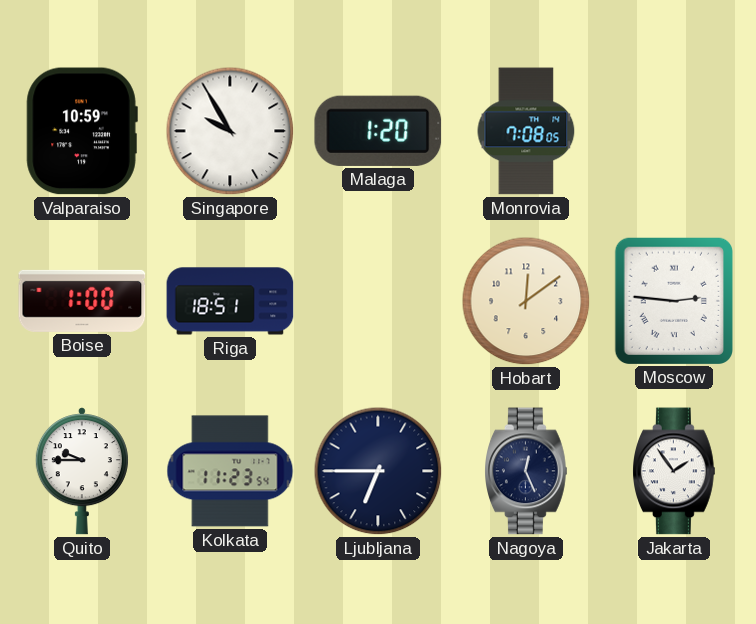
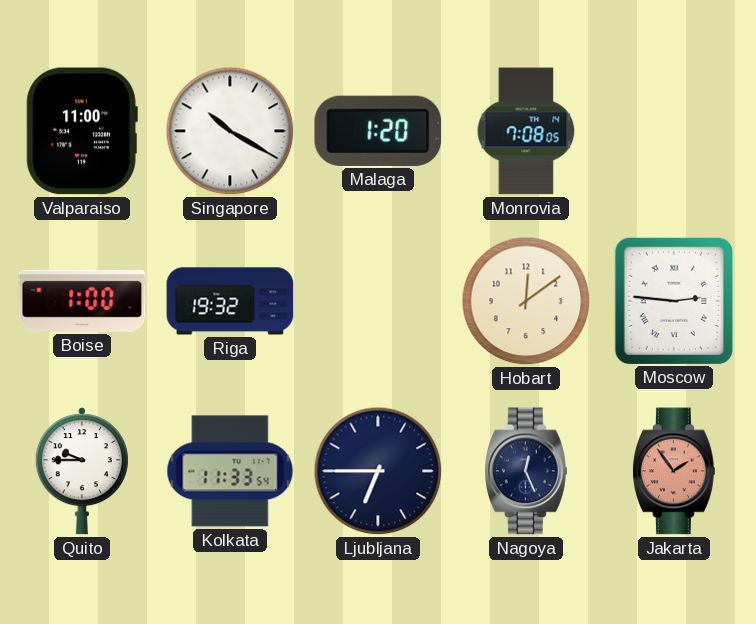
Valparaiso: 10:59 -> 11:00 (82, 131)
Singapore: 9:55 -> 10:20 (230, 131)
Riga: 18:51 -> 19:32 (230, 301)
Kolkata: 11:23 -> 11:33 (230, 471)
Jakarta dial: white -> salmon (675, 471)
